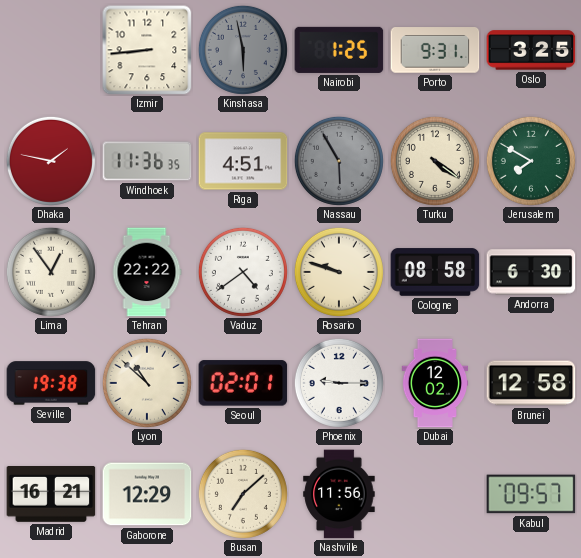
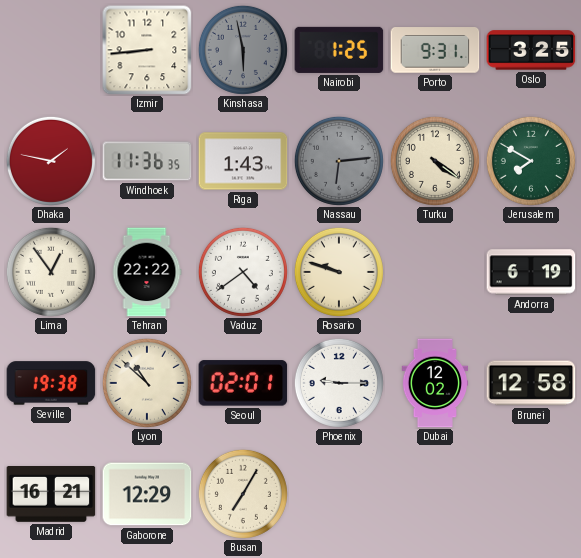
Riga: 4:51 -> 1:43 (243, 161)
Nassau: 5:55 -> 6:14 (339, 161)
Cologne: 08:58 -> none (435, 272)
Andorra: 6:30 -> 6:19 (531, 272)
Busan: 7:08 -> 7:05 (243, 494)
Nashville: 11:56 -> none (339, 494)
Kabul: 09:57 -> none (531, 494)
